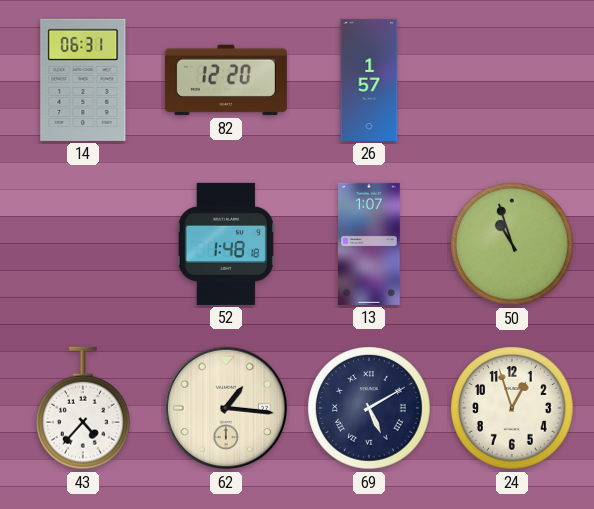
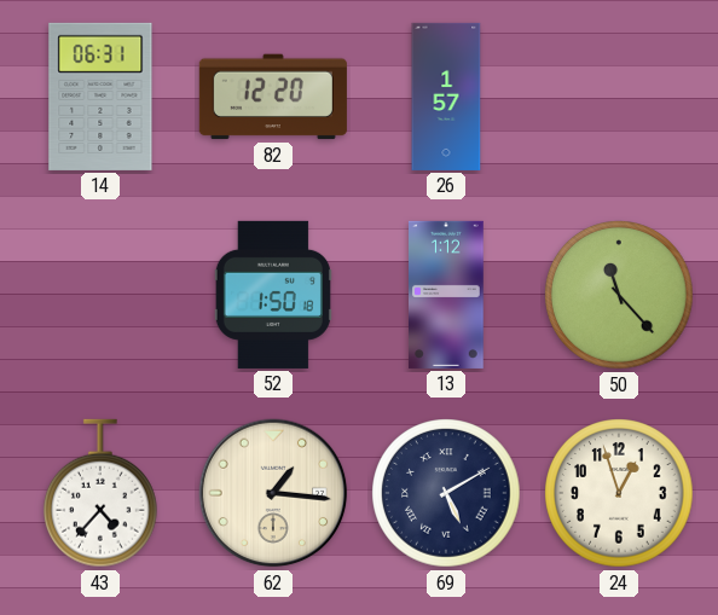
52: 1:48 -> 1:50 (273, 295)
13: 1:07 -> 1:12 (446, 295)
50: 10:57 -> 11:23 (619, 295)
